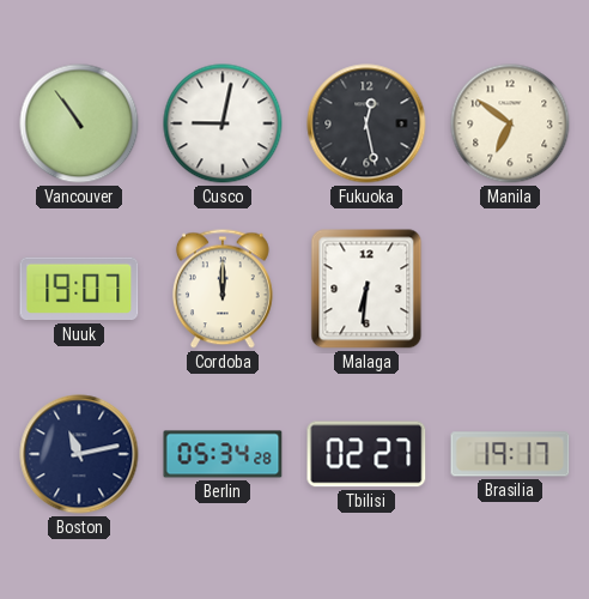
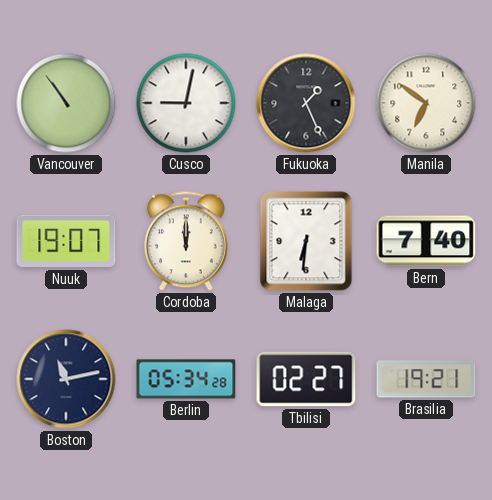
Fukuoka: 12:28 -> 1:26 (306, 103)
Bern: none -> 7:40 (426, 241)
Brasilia: 19:17 -> 19:21 (426, 379)
